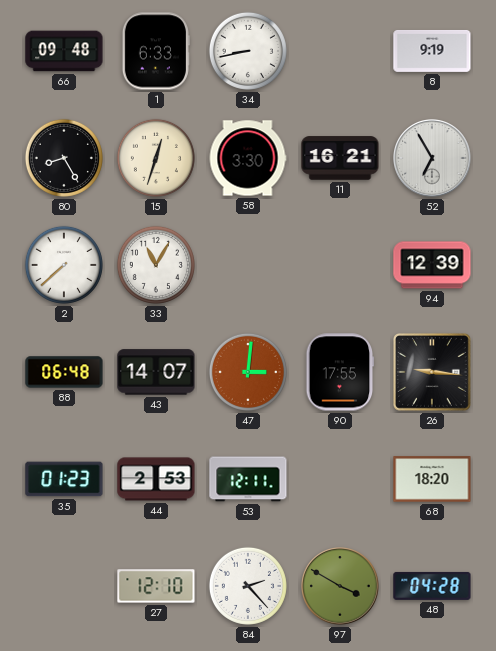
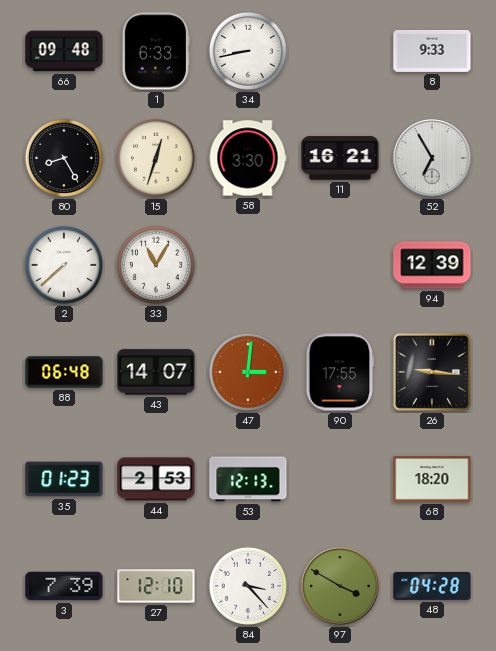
8: 9:19 -> 9:33 (432, 51)
53: 12:11 -> 12:13 (248, 479)
3: none -> 7:39 (64, 586)
84: 2:23 -> 3:23 (248, 586)
